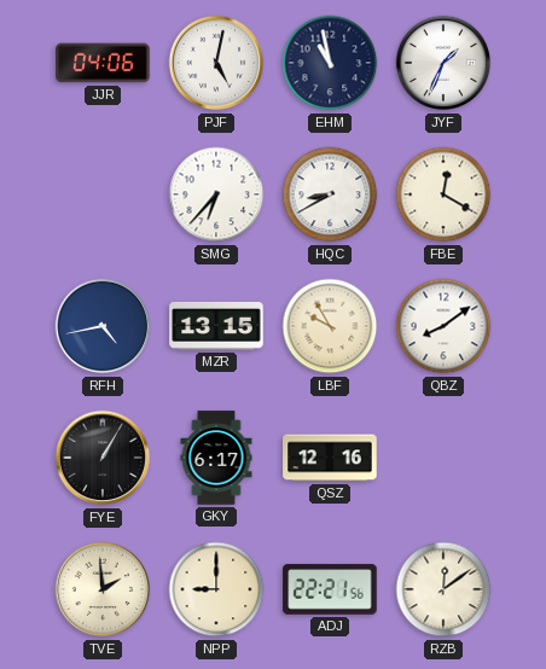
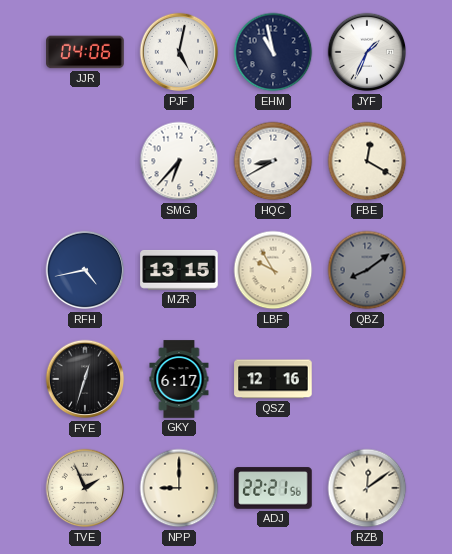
QBZ dial: white -> grey (367, 270)
FYE: 1:05 -> 12:33 (85, 379)
TVE: 1:59 -> 1:56 (85, 488)
